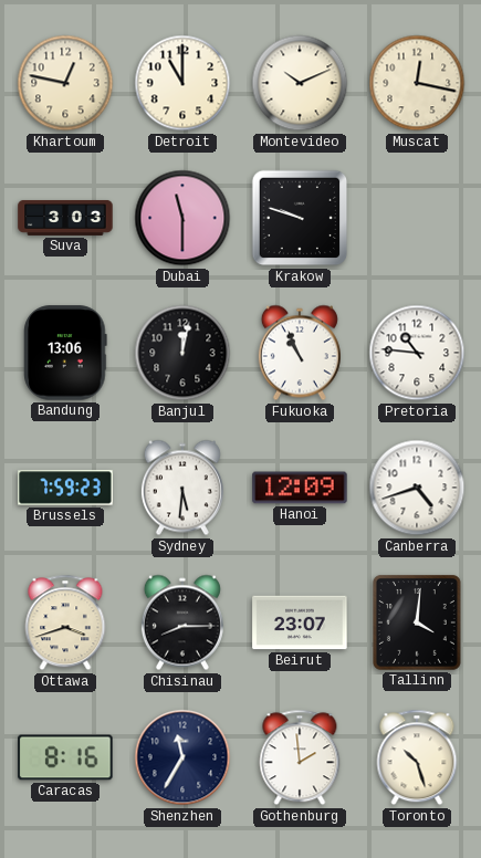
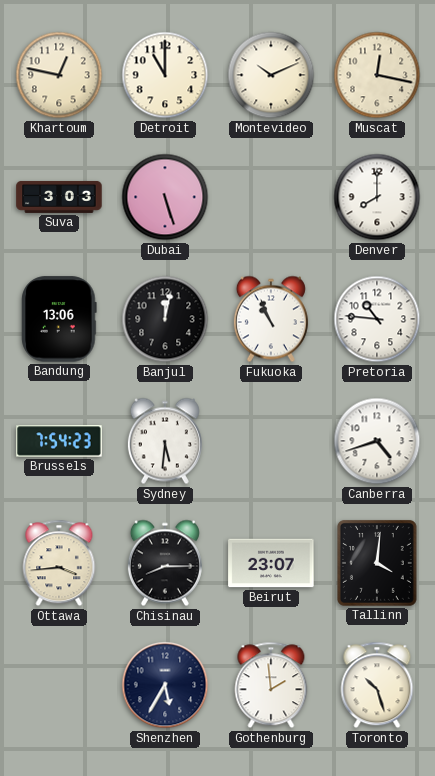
Dubai: 11:30 -> 5:27 (165, 197)
Krakow: 9:48 -> none (300, 218)
Denver: none -> 8:00 (377, 197)
Brussels: 7:59 -> 7:54 (59, 441)
Hanoi: 12:09 -> none (300, 488)
Ottawa: 3:42 -> 3:44 (59, 563)
Caracas: 8:16 -> none (65, 757)
Shenzhen: 11:35 -> 5:35 (165, 685)
